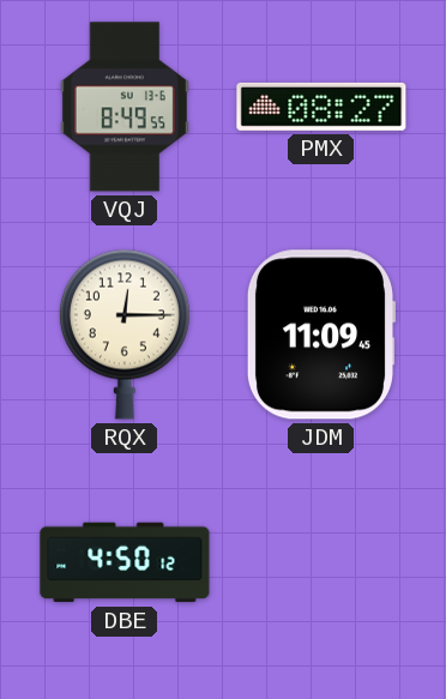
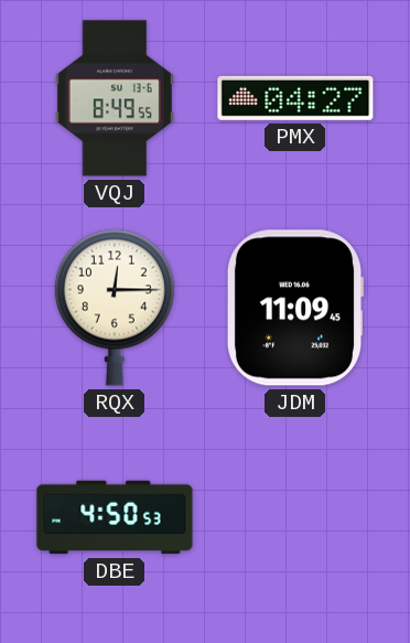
PMX: 08:27 -> 04:27 (295, 98)
DBE: 4:50:12 -> 4:50:53 (115, 517)
